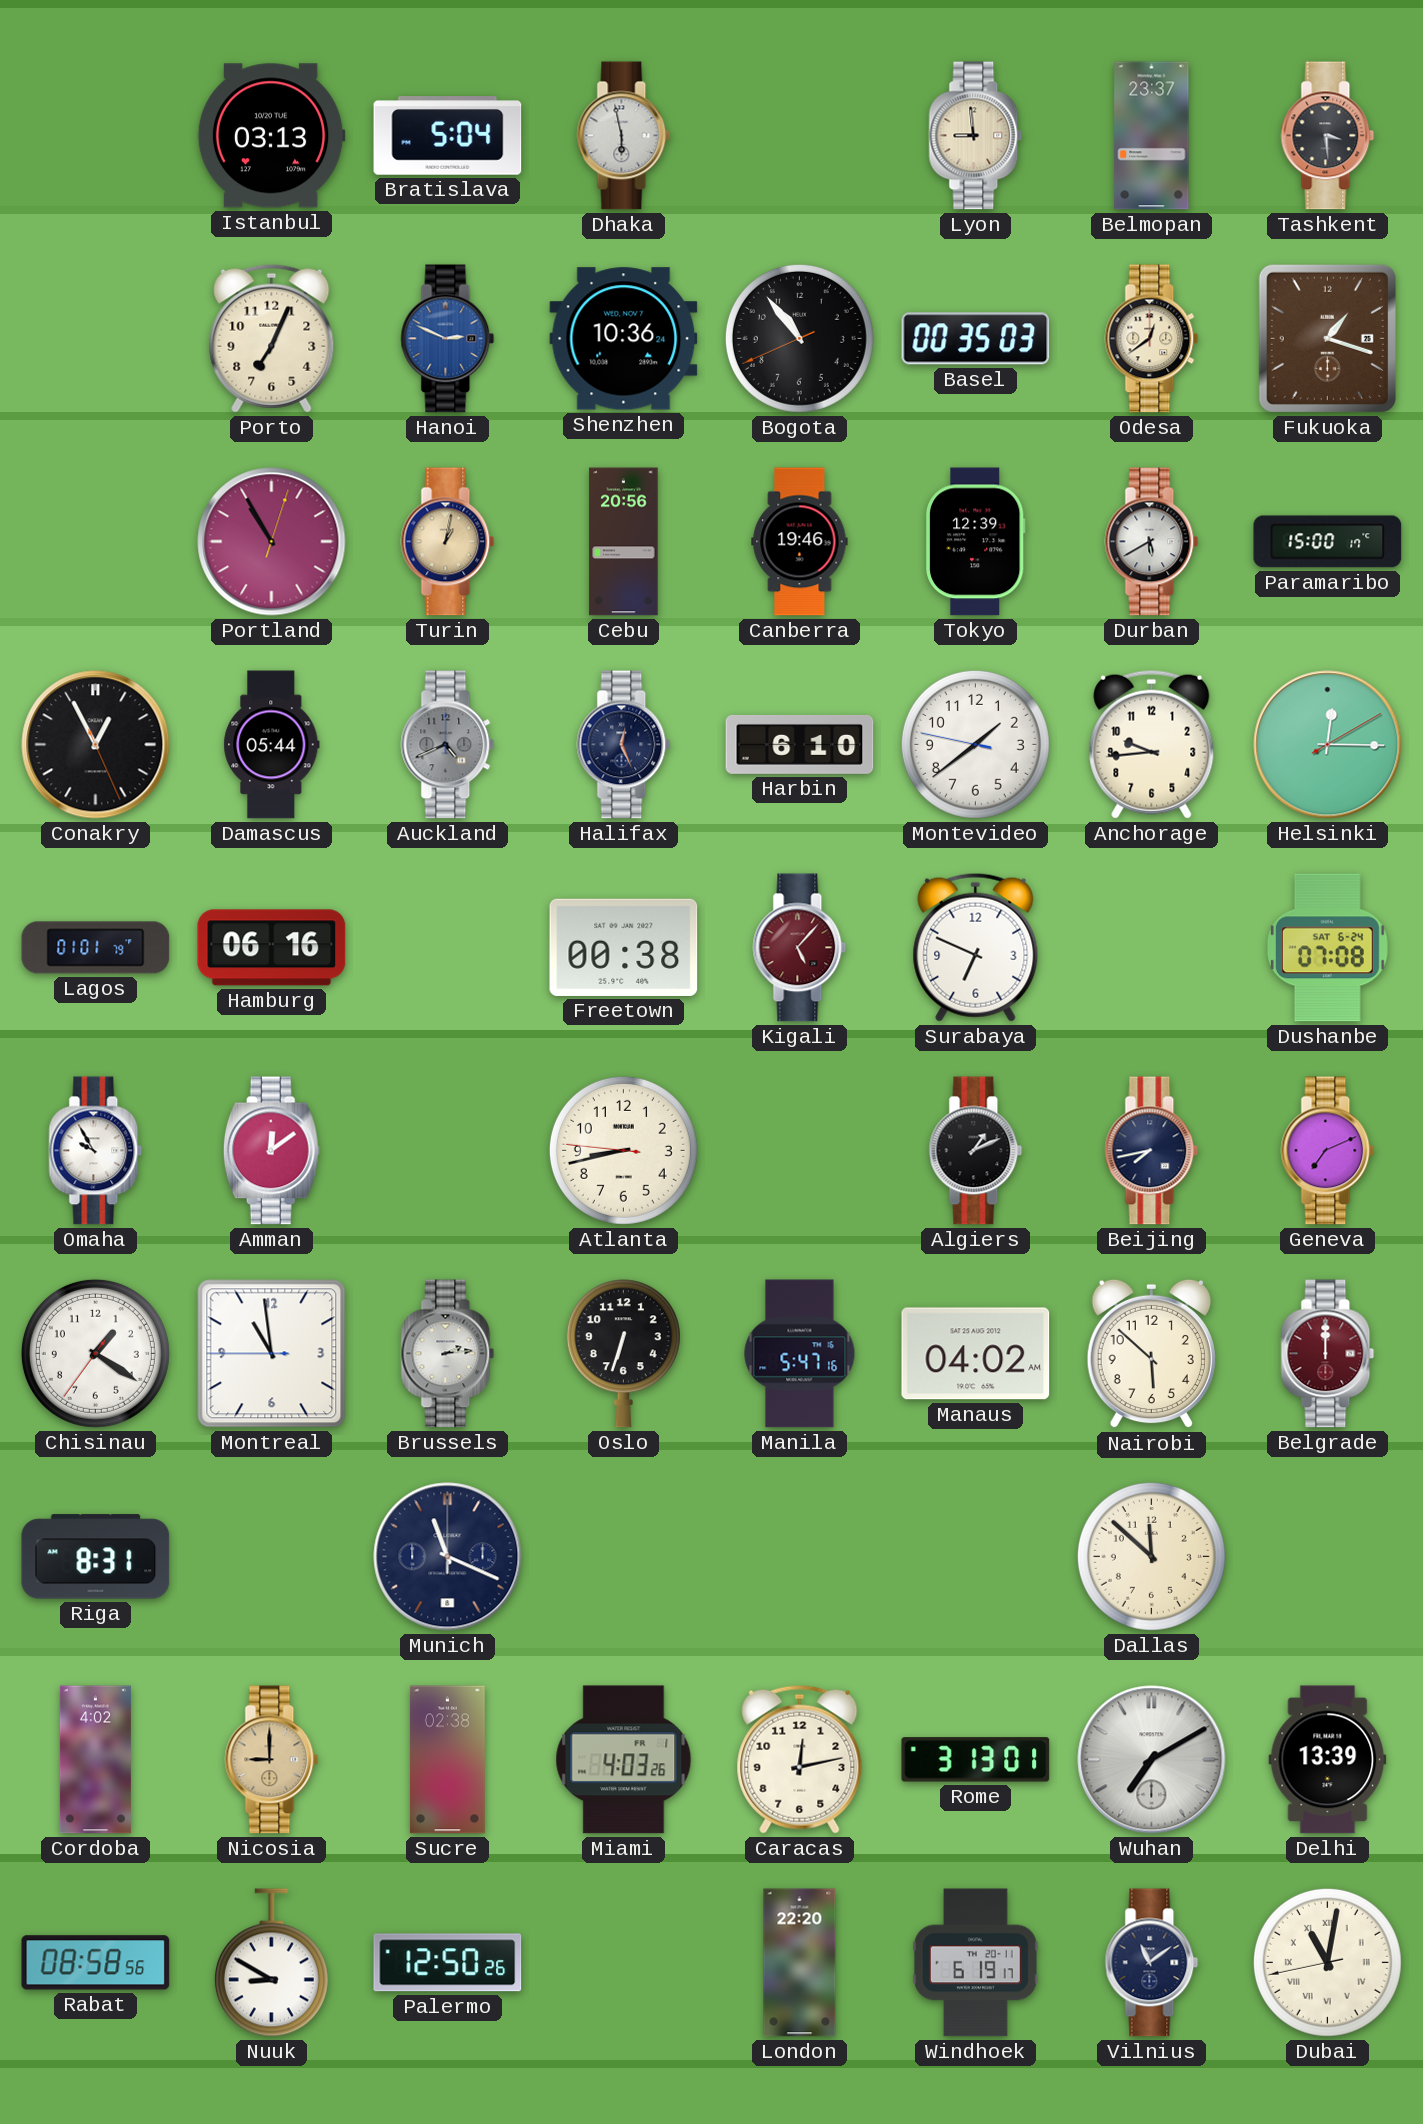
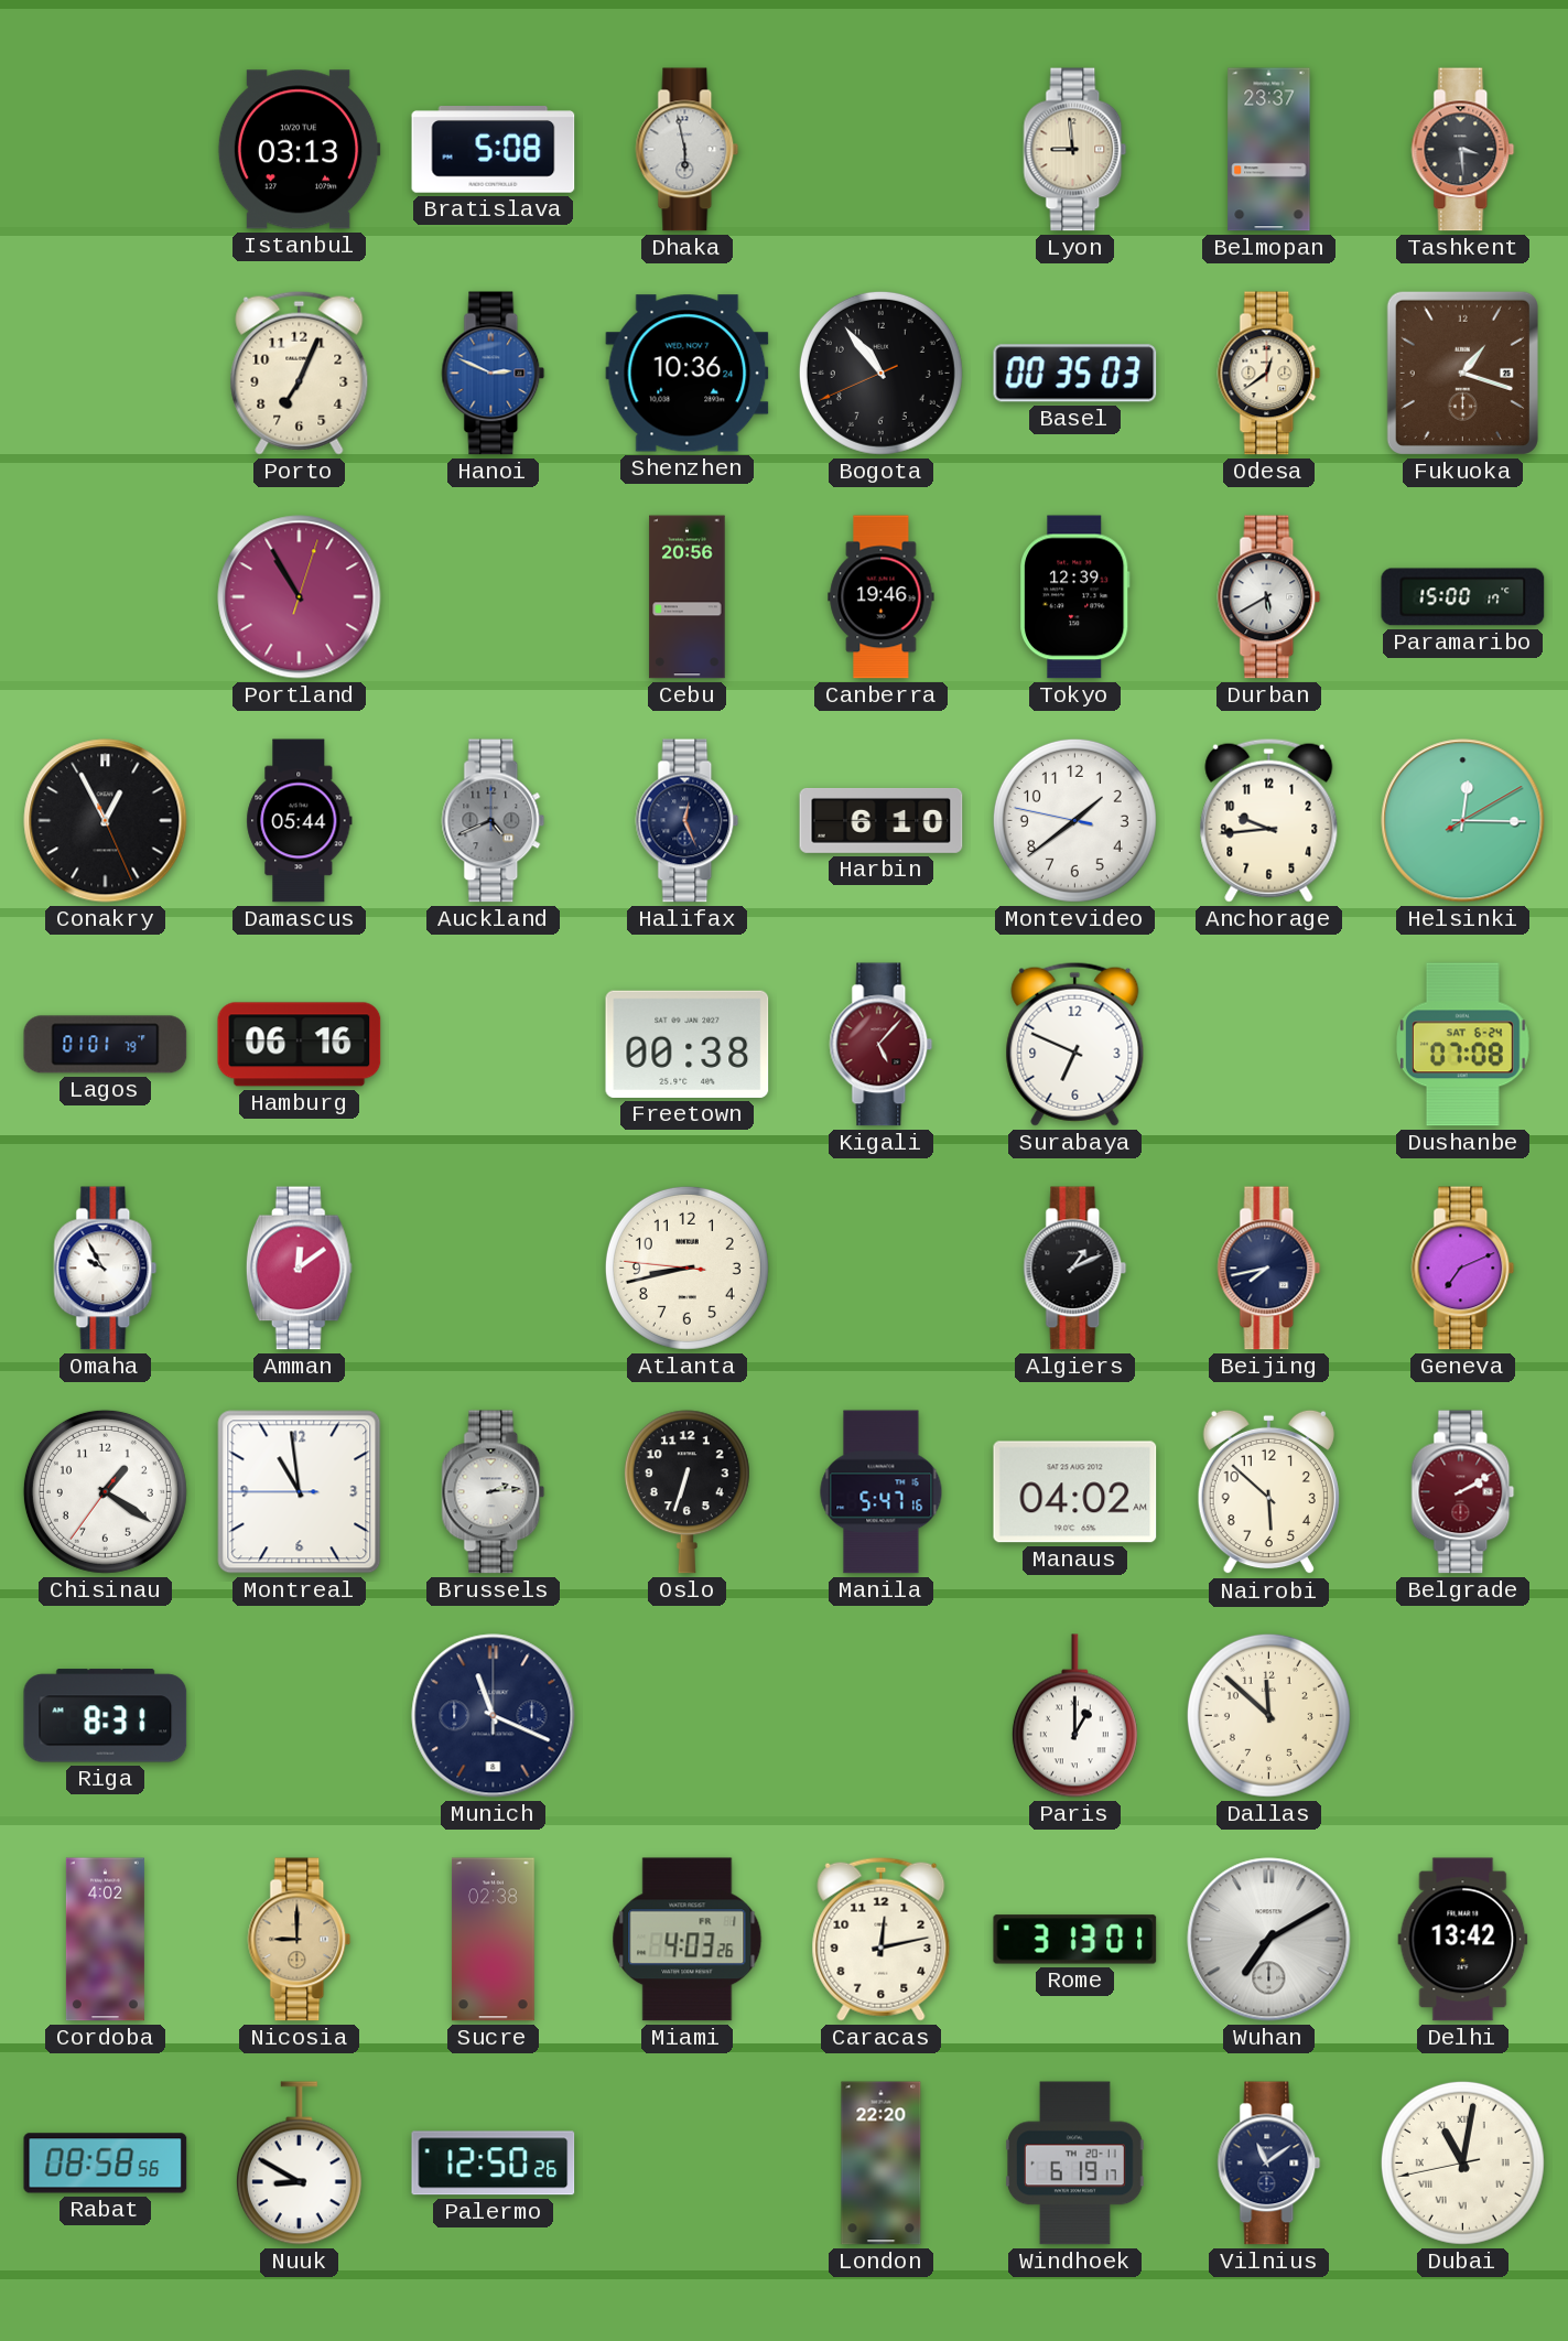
Bratislava: 5:04 -> 5:08 (494, 150)
Turin: 1:02 -> none (448, 542)
Belgrade: 12:00 -> 2:10 (1463, 1492)
Paris: none -> 1:00 (1074, 1716)
Delhi: 13:39 -> 13:42 (1463, 1940)
